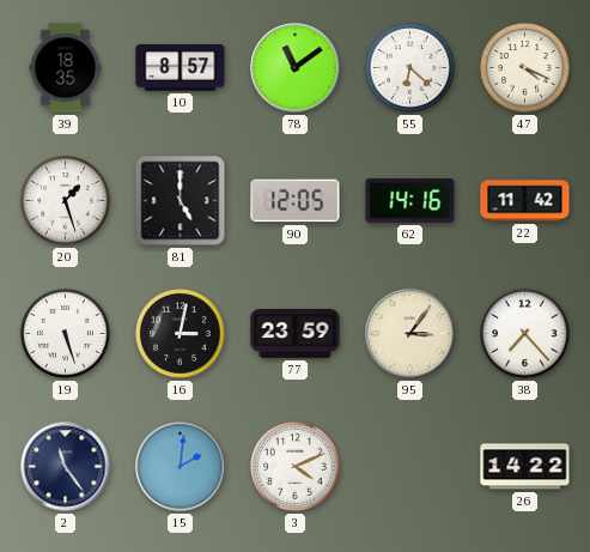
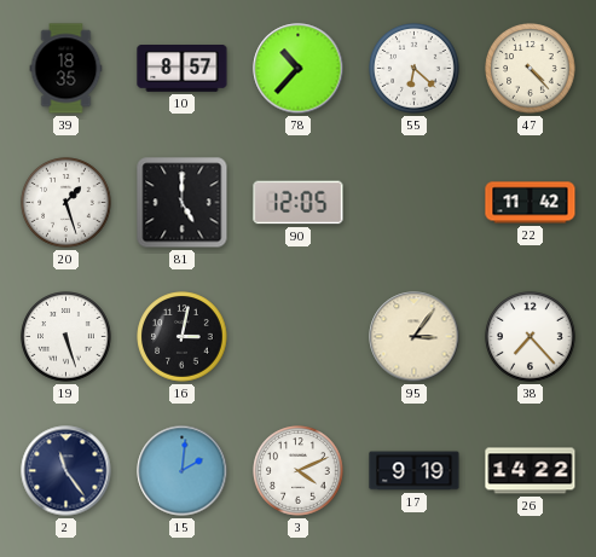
78: 11:09 -> 10:37 (299, 69)
47: 4:19 -> 4:23 (531, 69)
62: 14:16 -> none (410, 200)
77: 23:59 -> none (296, 334)
17: none -> 9:19 (415, 471)
